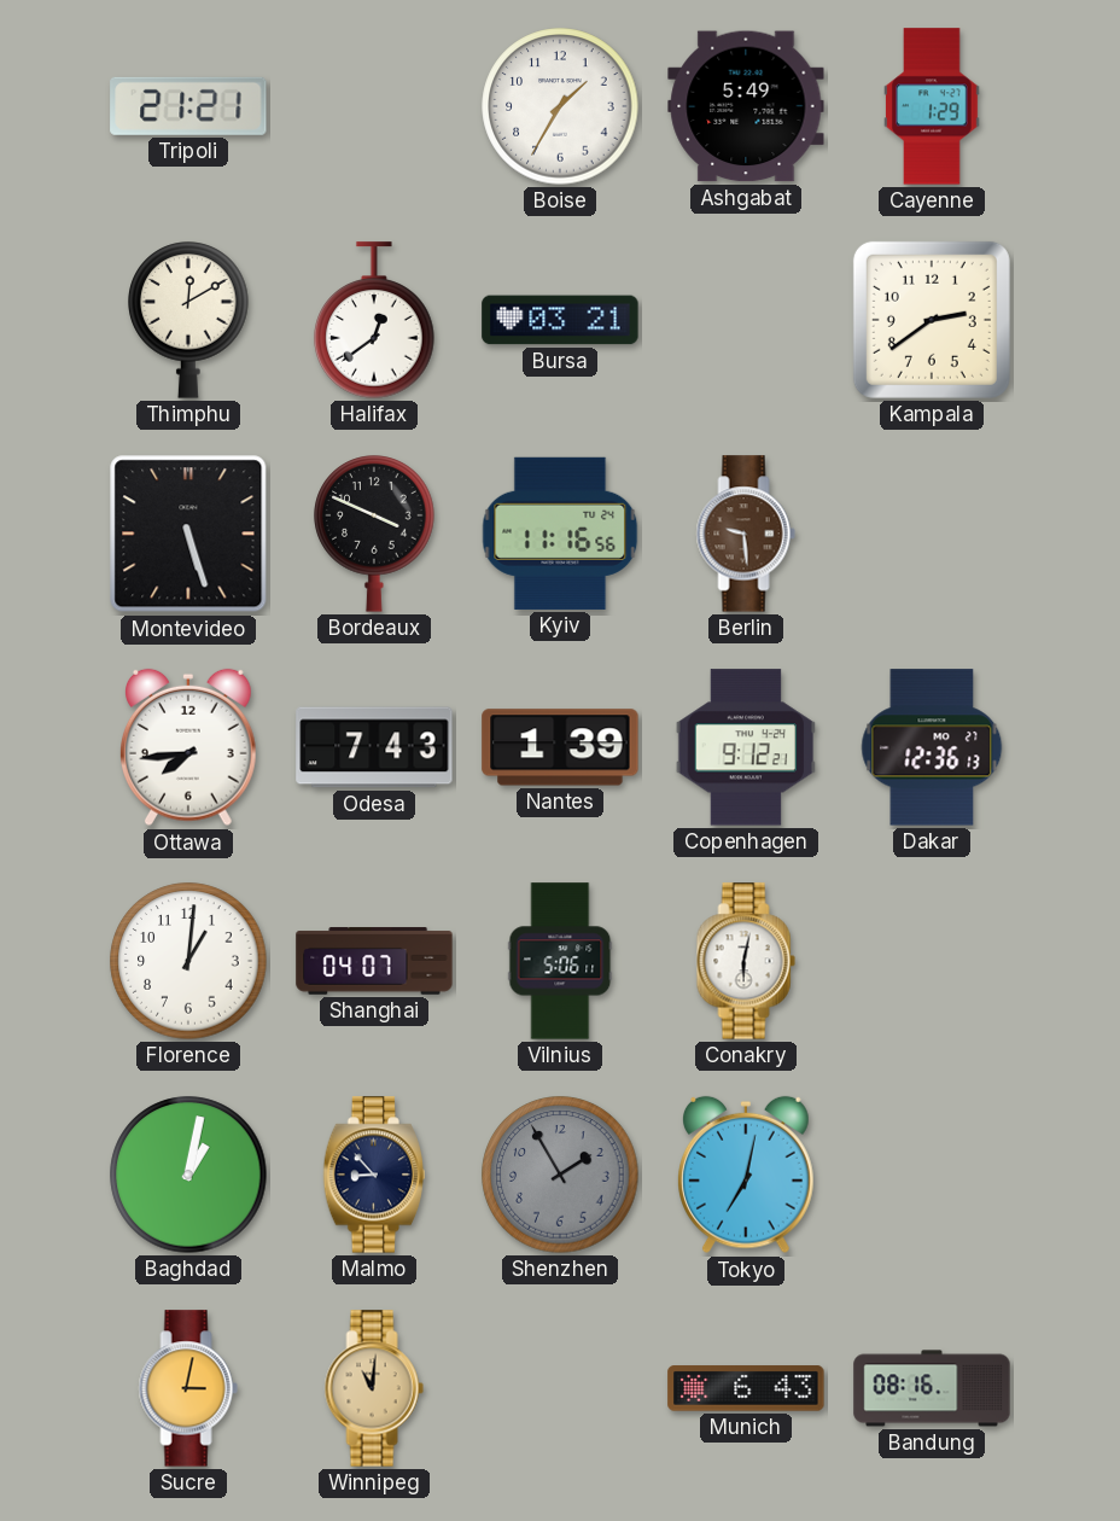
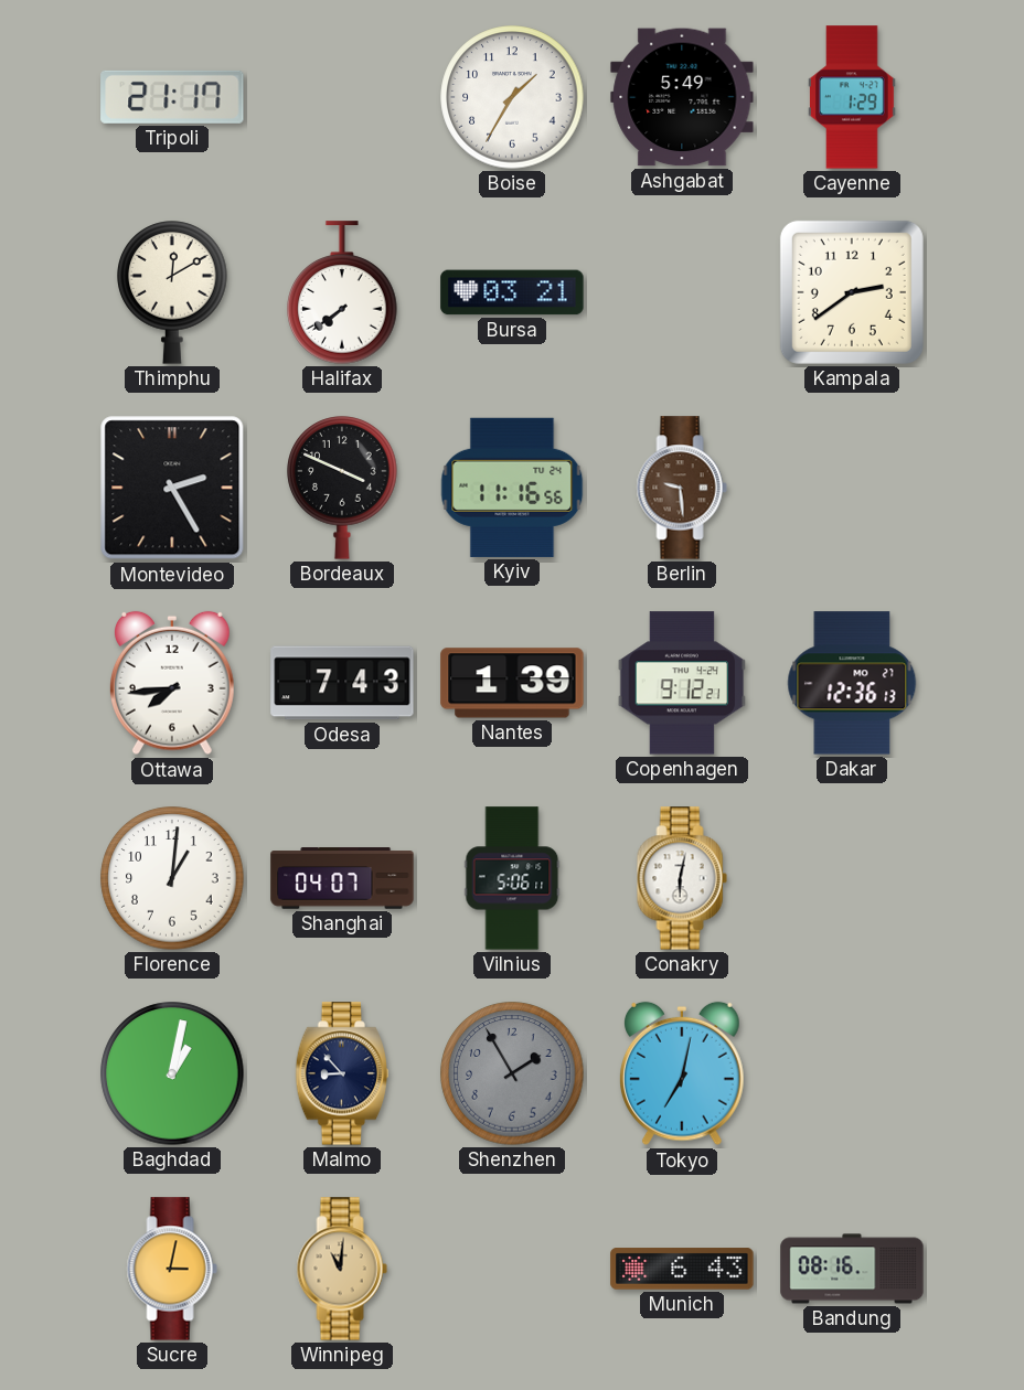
Tripoli: 21:21 -> 21:17 (172, 97)
Halifax: 12:39 -> 7:39 (342, 292)
Montevideo: 5:27 -> 2:25 (172, 488)
